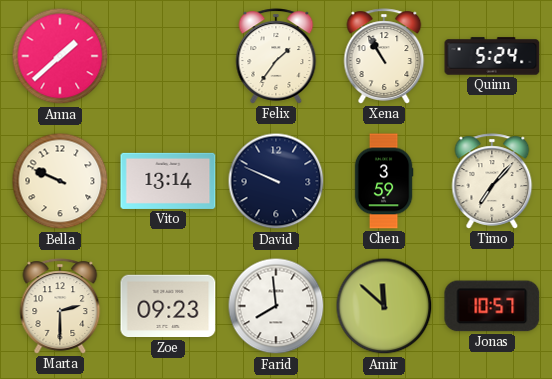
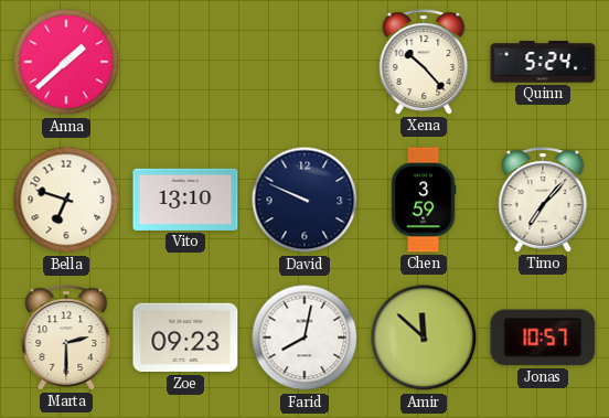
Felix: 1:36 -> none (276, 56)
Xena: 10:55 -> 10:23 (424, 62)
Bella: 9:49 -> 6:48 (66, 200)
Vito: 13:14 -> 13:10 (185, 200)
Farid: 7:59 -> 8:02 (304, 337)
